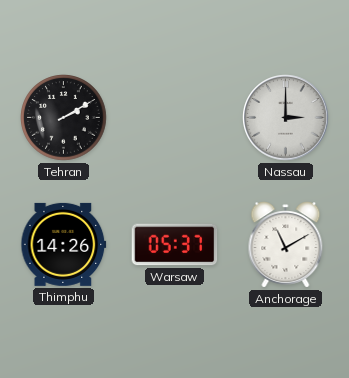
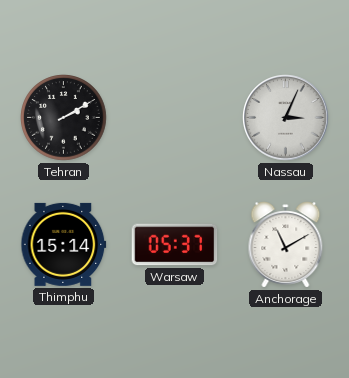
Nassau: 3:00 -> 3:04 (286, 118)
Thimphu: 14:26 -> 15:14 (64, 244)
